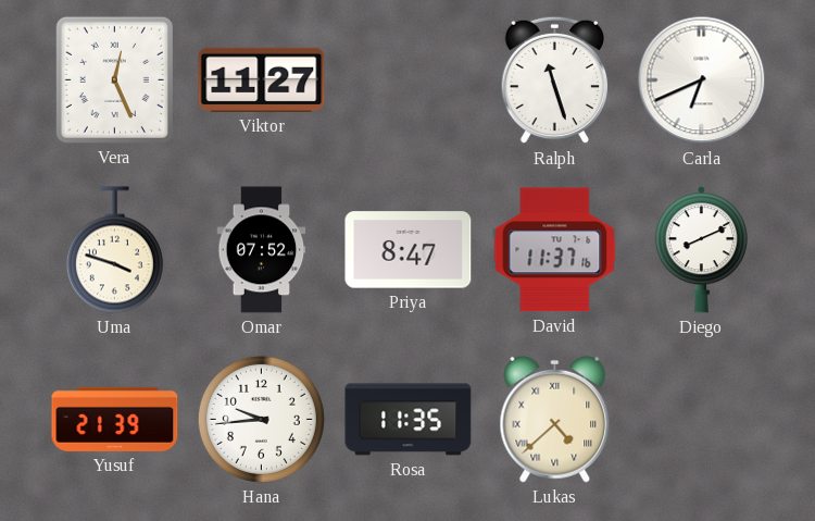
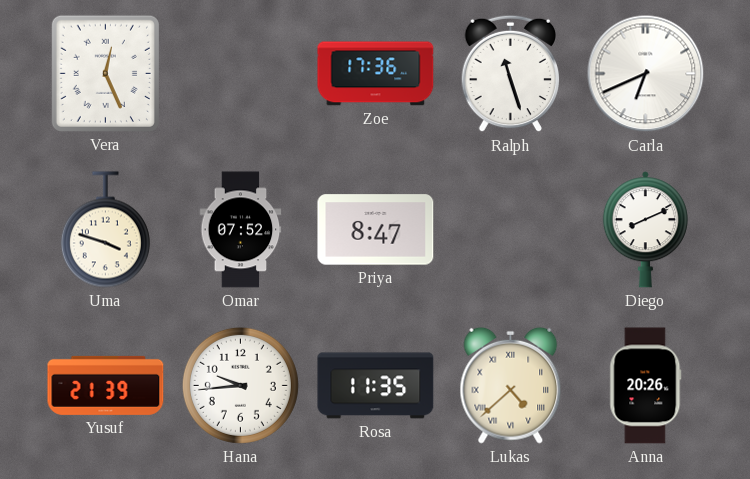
Viktor: 11:27 -> none (262, 79)
Zoe: none -> 17:36 (376, 74)
David: 11:37 -> none (555, 250)
Anna: none -> 20:26 (646, 386)
